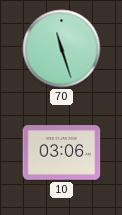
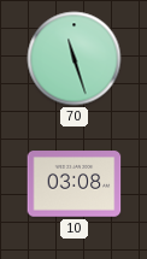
10: 03:06 -> 03:08 (75, 184)
